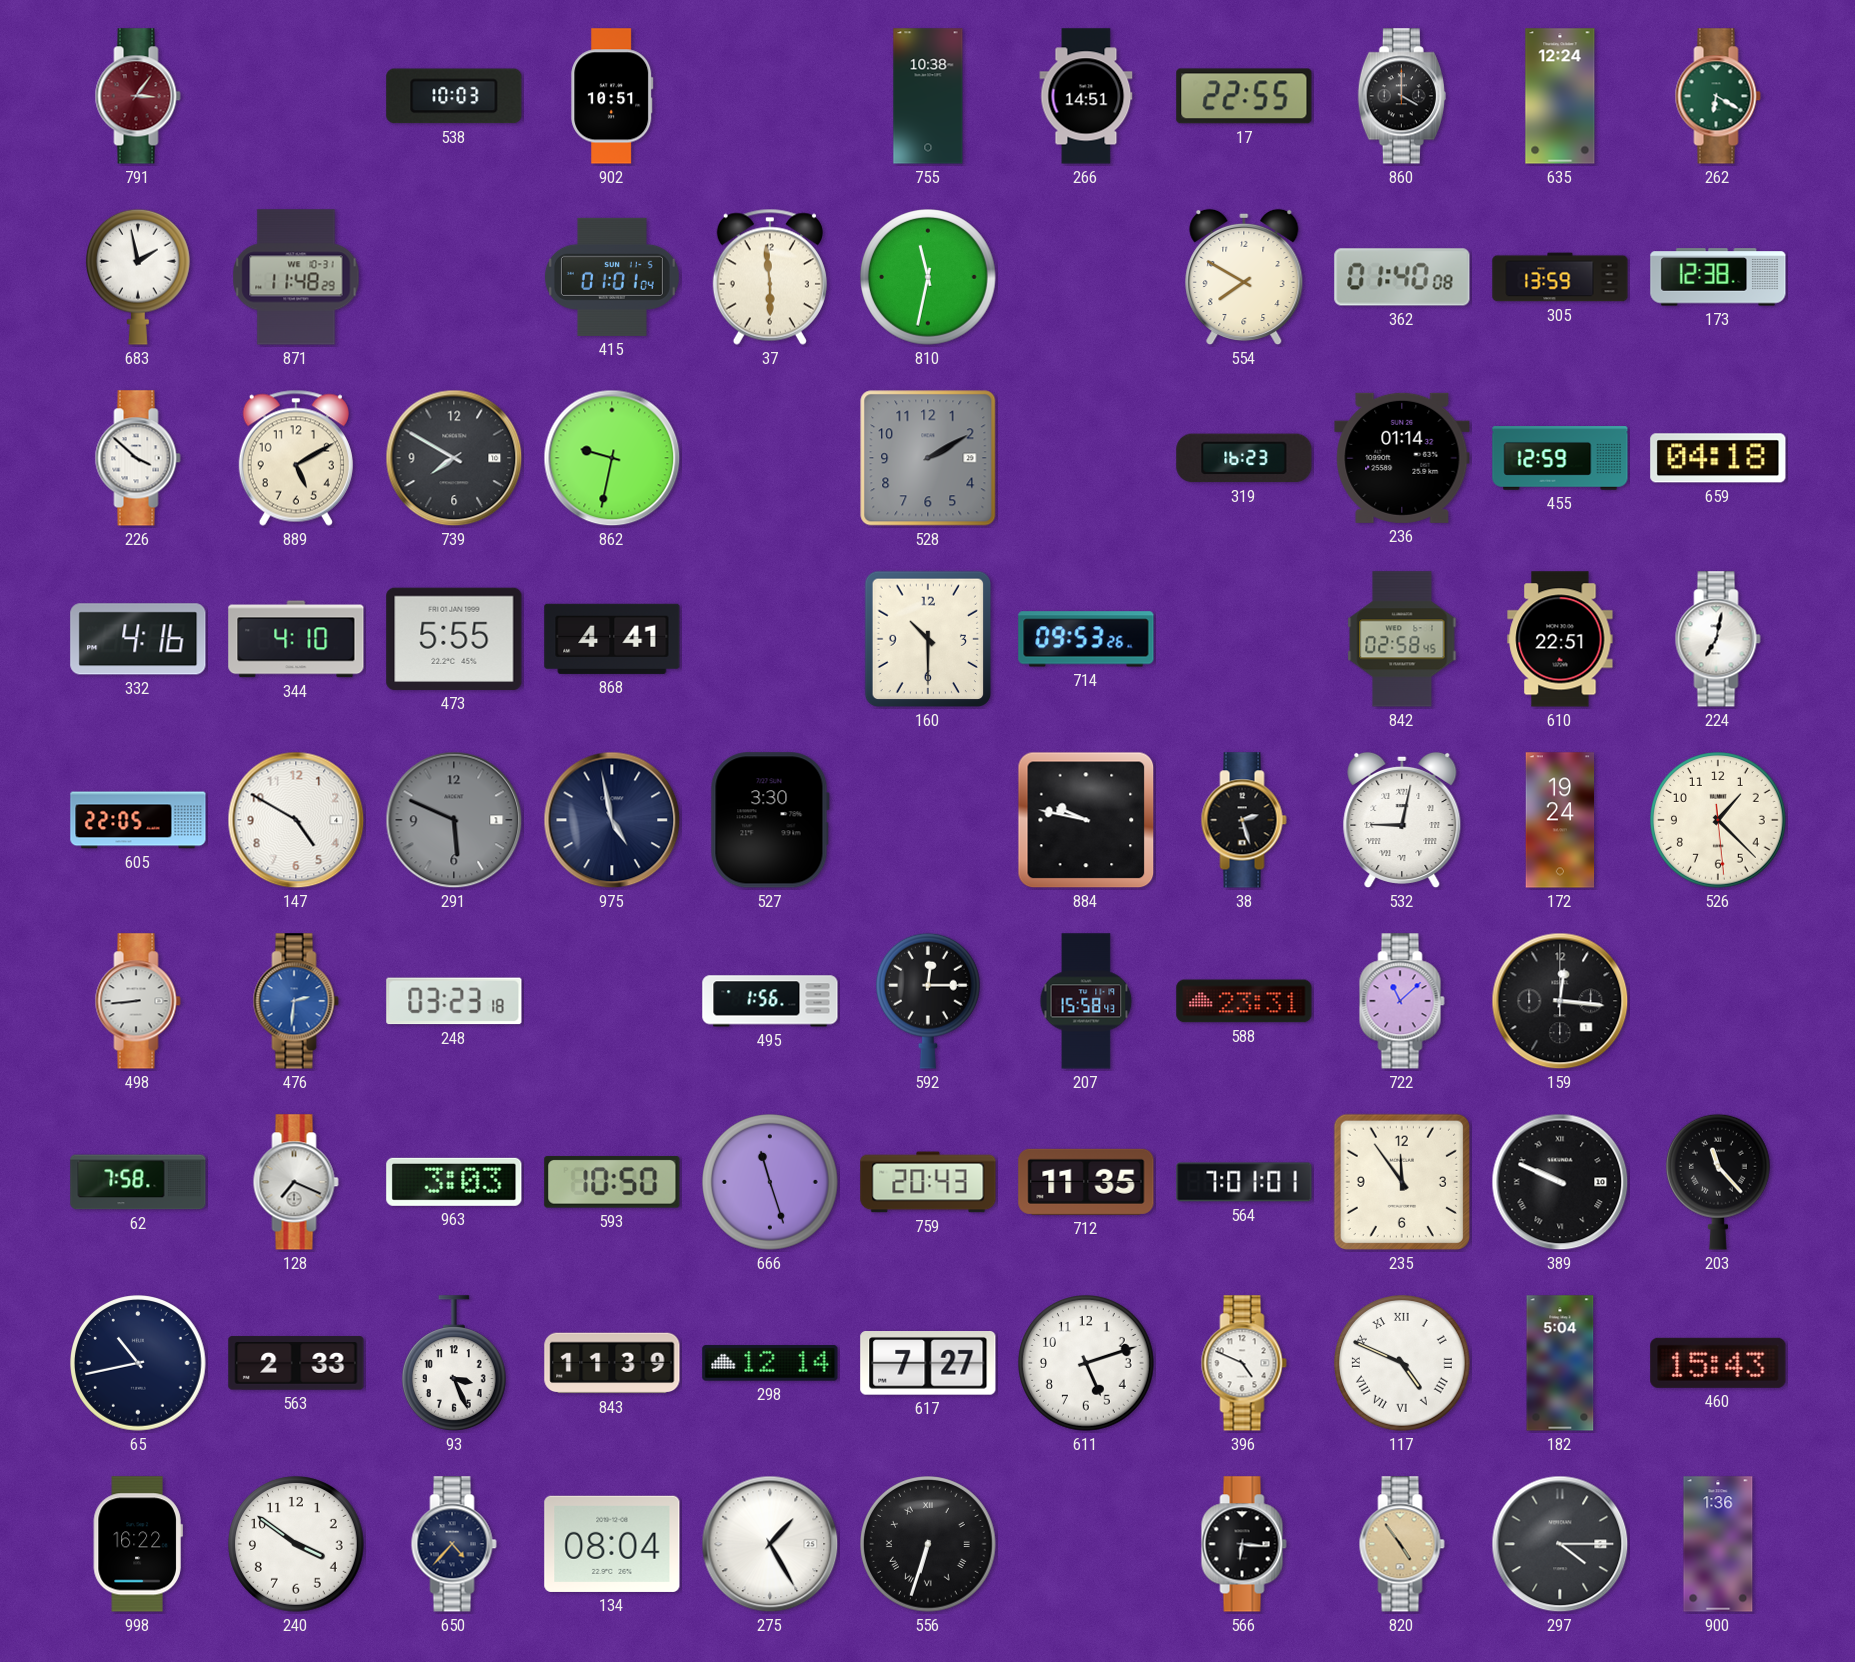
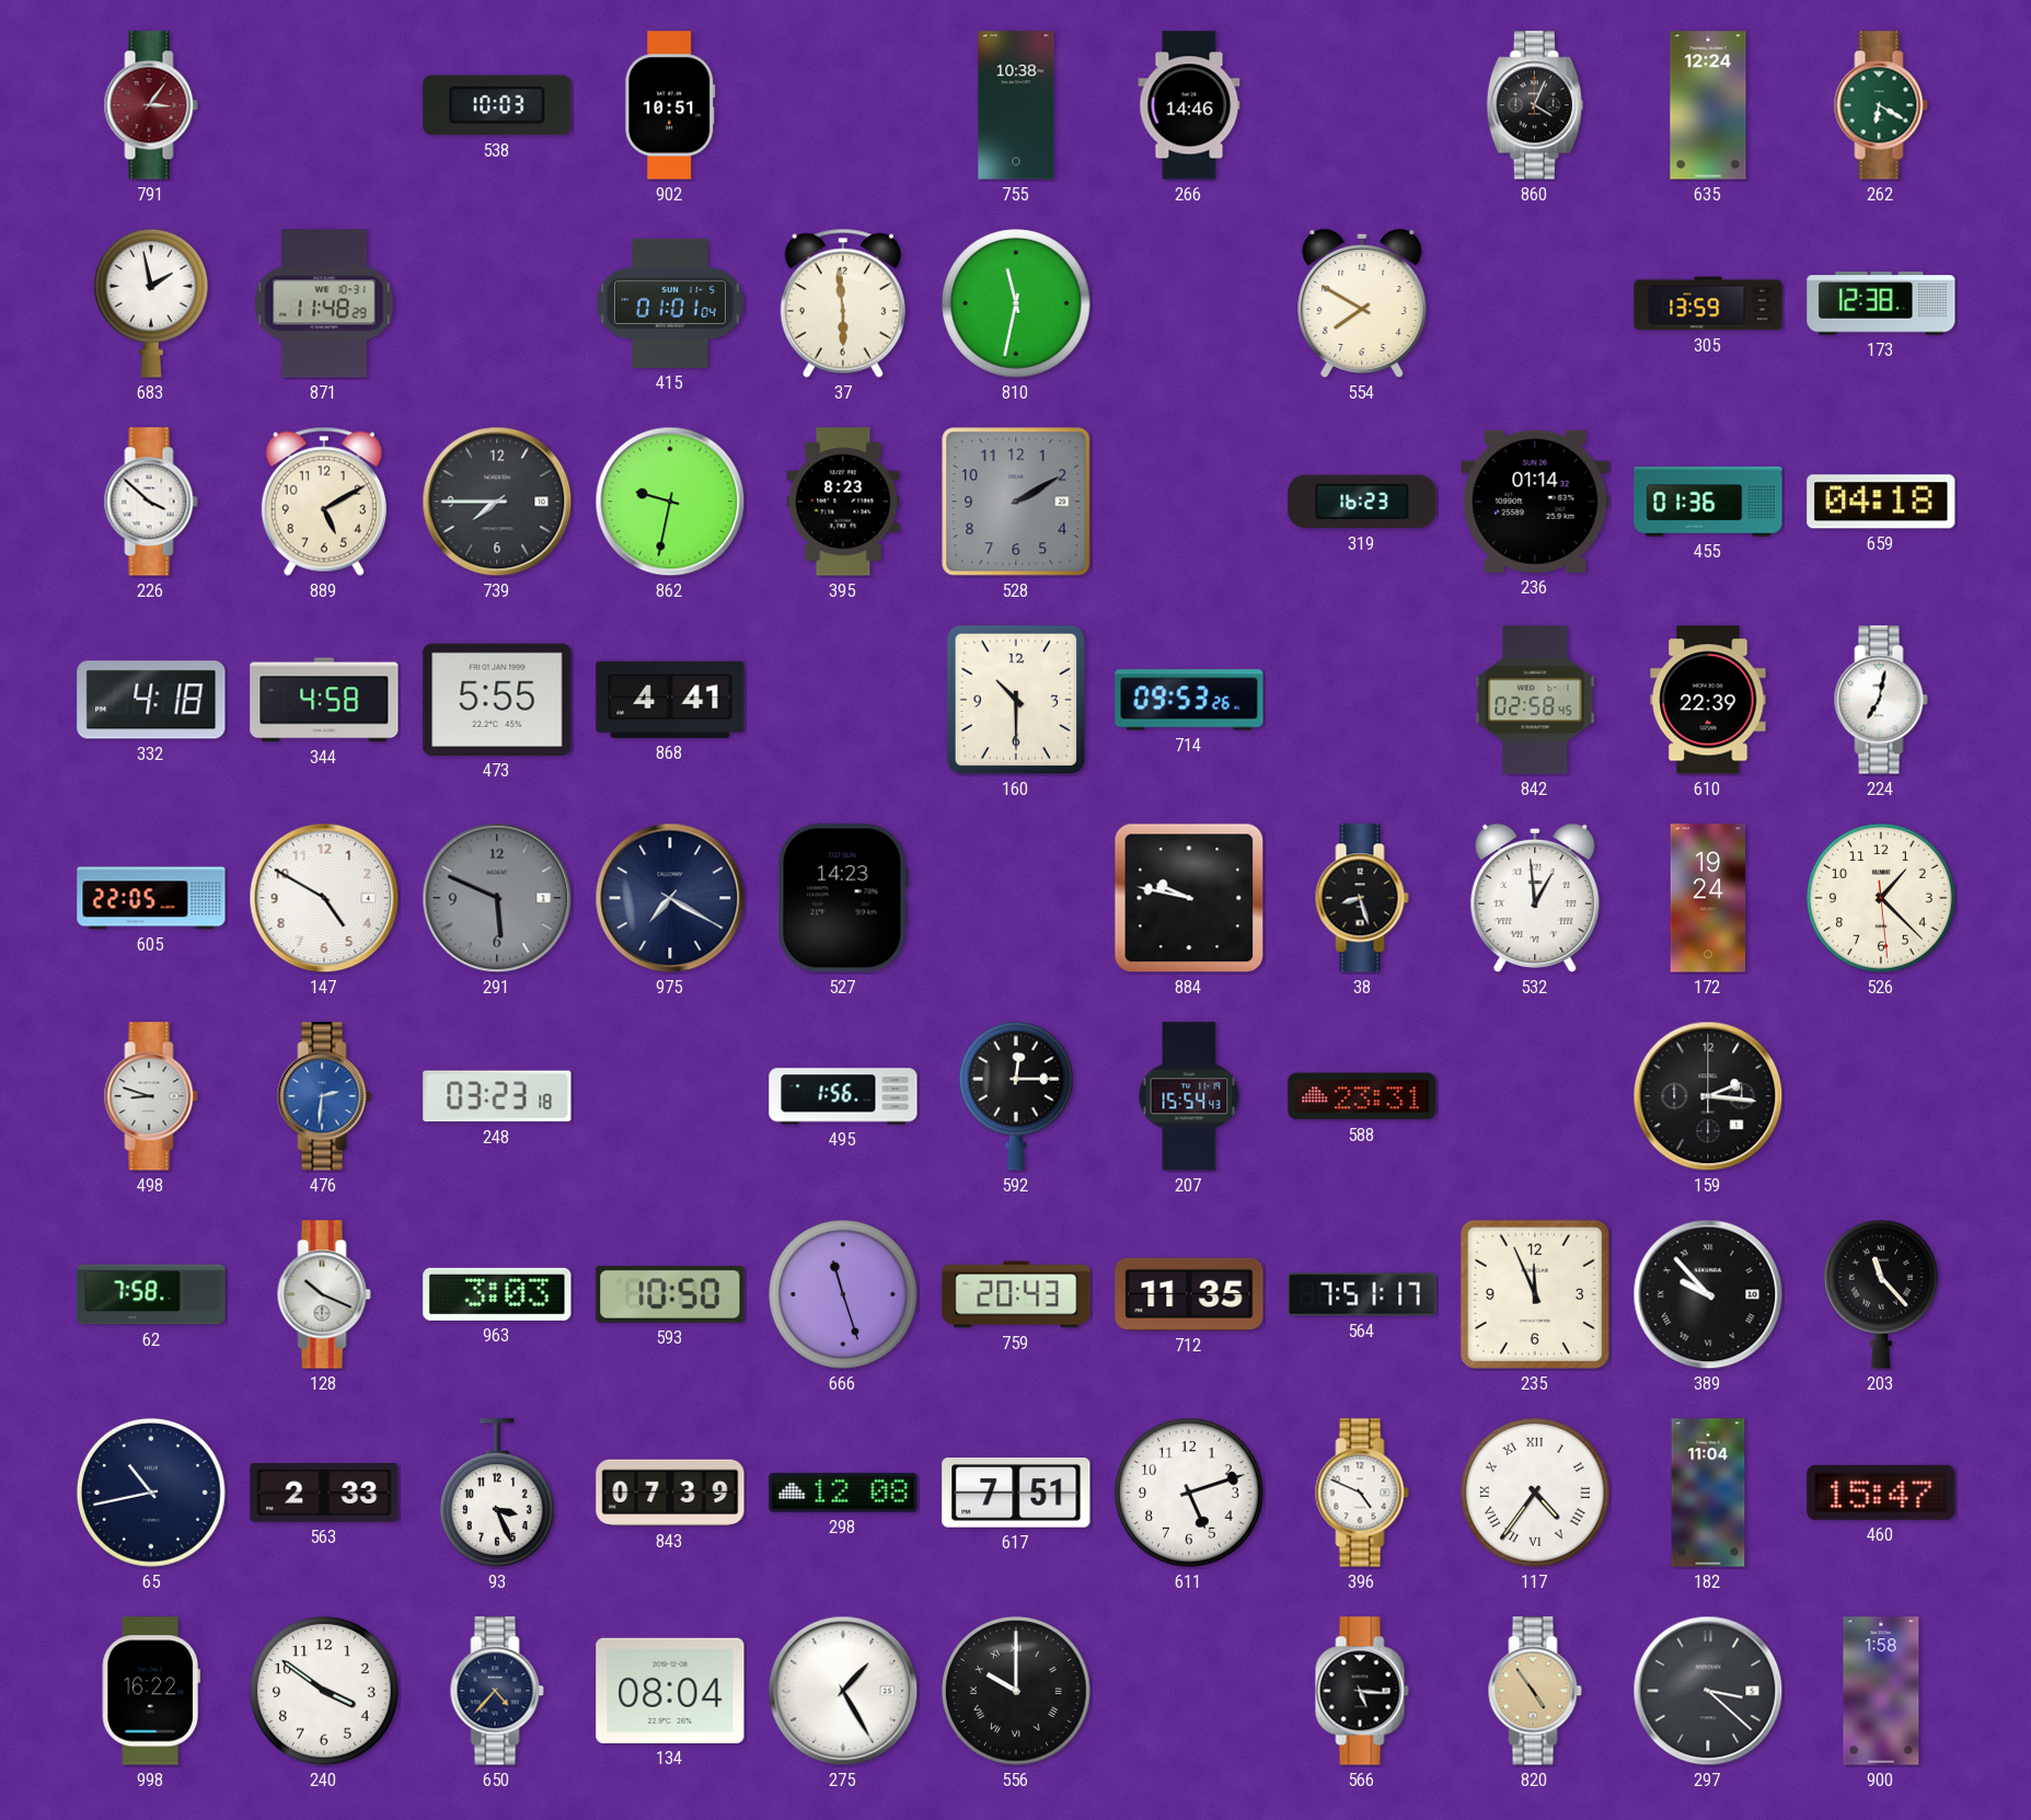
266: 14:51 -> 14:46 (1189, 105)
17: 22:55 -> none (1244, 96)
860: 4:00 -> 4:04 (1535, 105)
362: 01:40 -> none (1402, 277)
739: 7:50 -> 7:45 (497, 502)
395: none -> 8:23 (843, 502)
455: 12:59 -> 01:36 (1708, 502)
332: 4:16 -> 4:18 (151, 700)
344: 4:10 -> 4:58 (324, 700)
610: 22:51 -> 22:39 (1708, 700)
975: 4:58 -> 7:20 (670, 898)
527: 3:30 -> 14:23 (843, 898)
38: 2:27 -> 8:27 (1362, 898)
532: 9:02 -> 12:59 (1535, 898)
498: 8:44 -> 8:48 (151, 1096)
207: 15:58 -> 15:54 (1189, 1096)
722: 11:08 -> none (1402, 1001)
159: 12:16 -> 2:16 (1708, 1096)
128: 7:19 -> 10:19 (324, 1294)
564: 7:01 -> 7:51 (1362, 1294)
235: 11:54 -> 11:56 (1535, 1294)
389: 9:49 -> 9:53 (1708, 1294)
843: 11:39 -> 07:39 (670, 1493)
298: 12:14 -> 12:08 (843, 1493)
617: 7:27 -> 7:51 (1016, 1494)
117: 4:49 -> 4:36 (1536, 1494)
182: 5:04 -> 11:04 (1708, 1493)
460: 15:43 -> 15:47 (1881, 1493)
556: 6:33 -> 10:00 (1017, 1692)
566: 6:16 -> 5:16 (1362, 1691)
297: 4:15 -> 3:22 (1708, 1691)
900: 1:36 -> 1:58 (1881, 1691)
